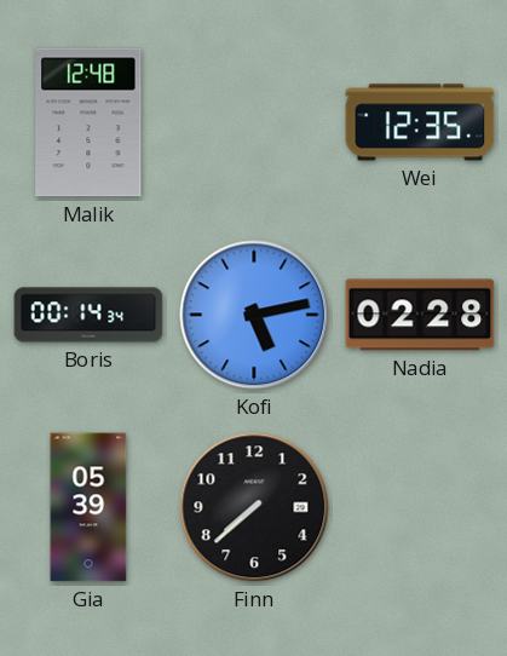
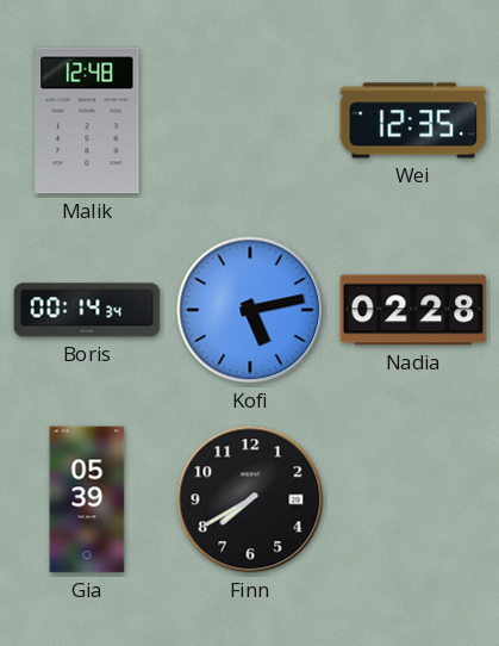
Finn: 7:38 -> 7:40 (250, 499)
